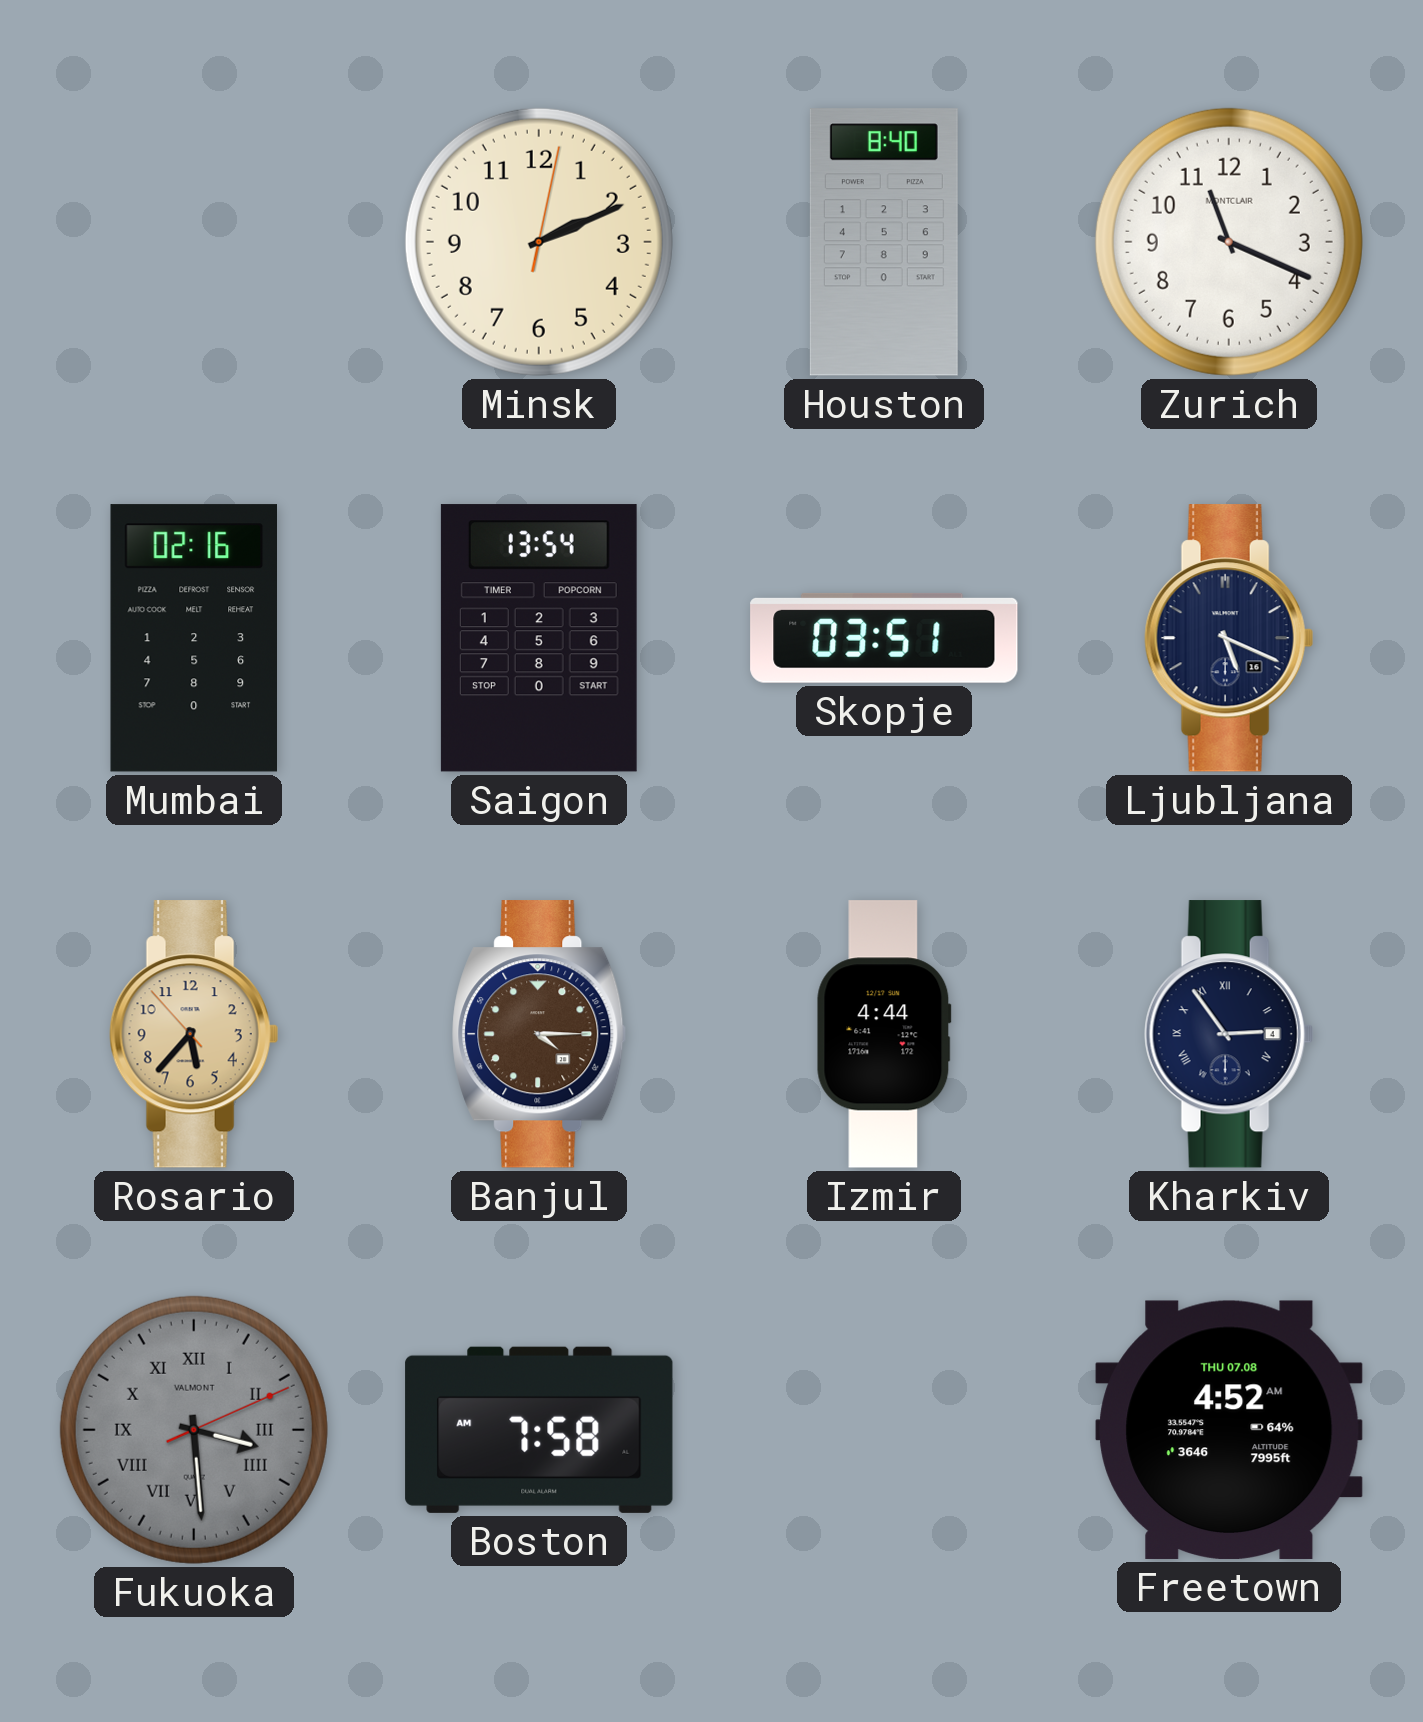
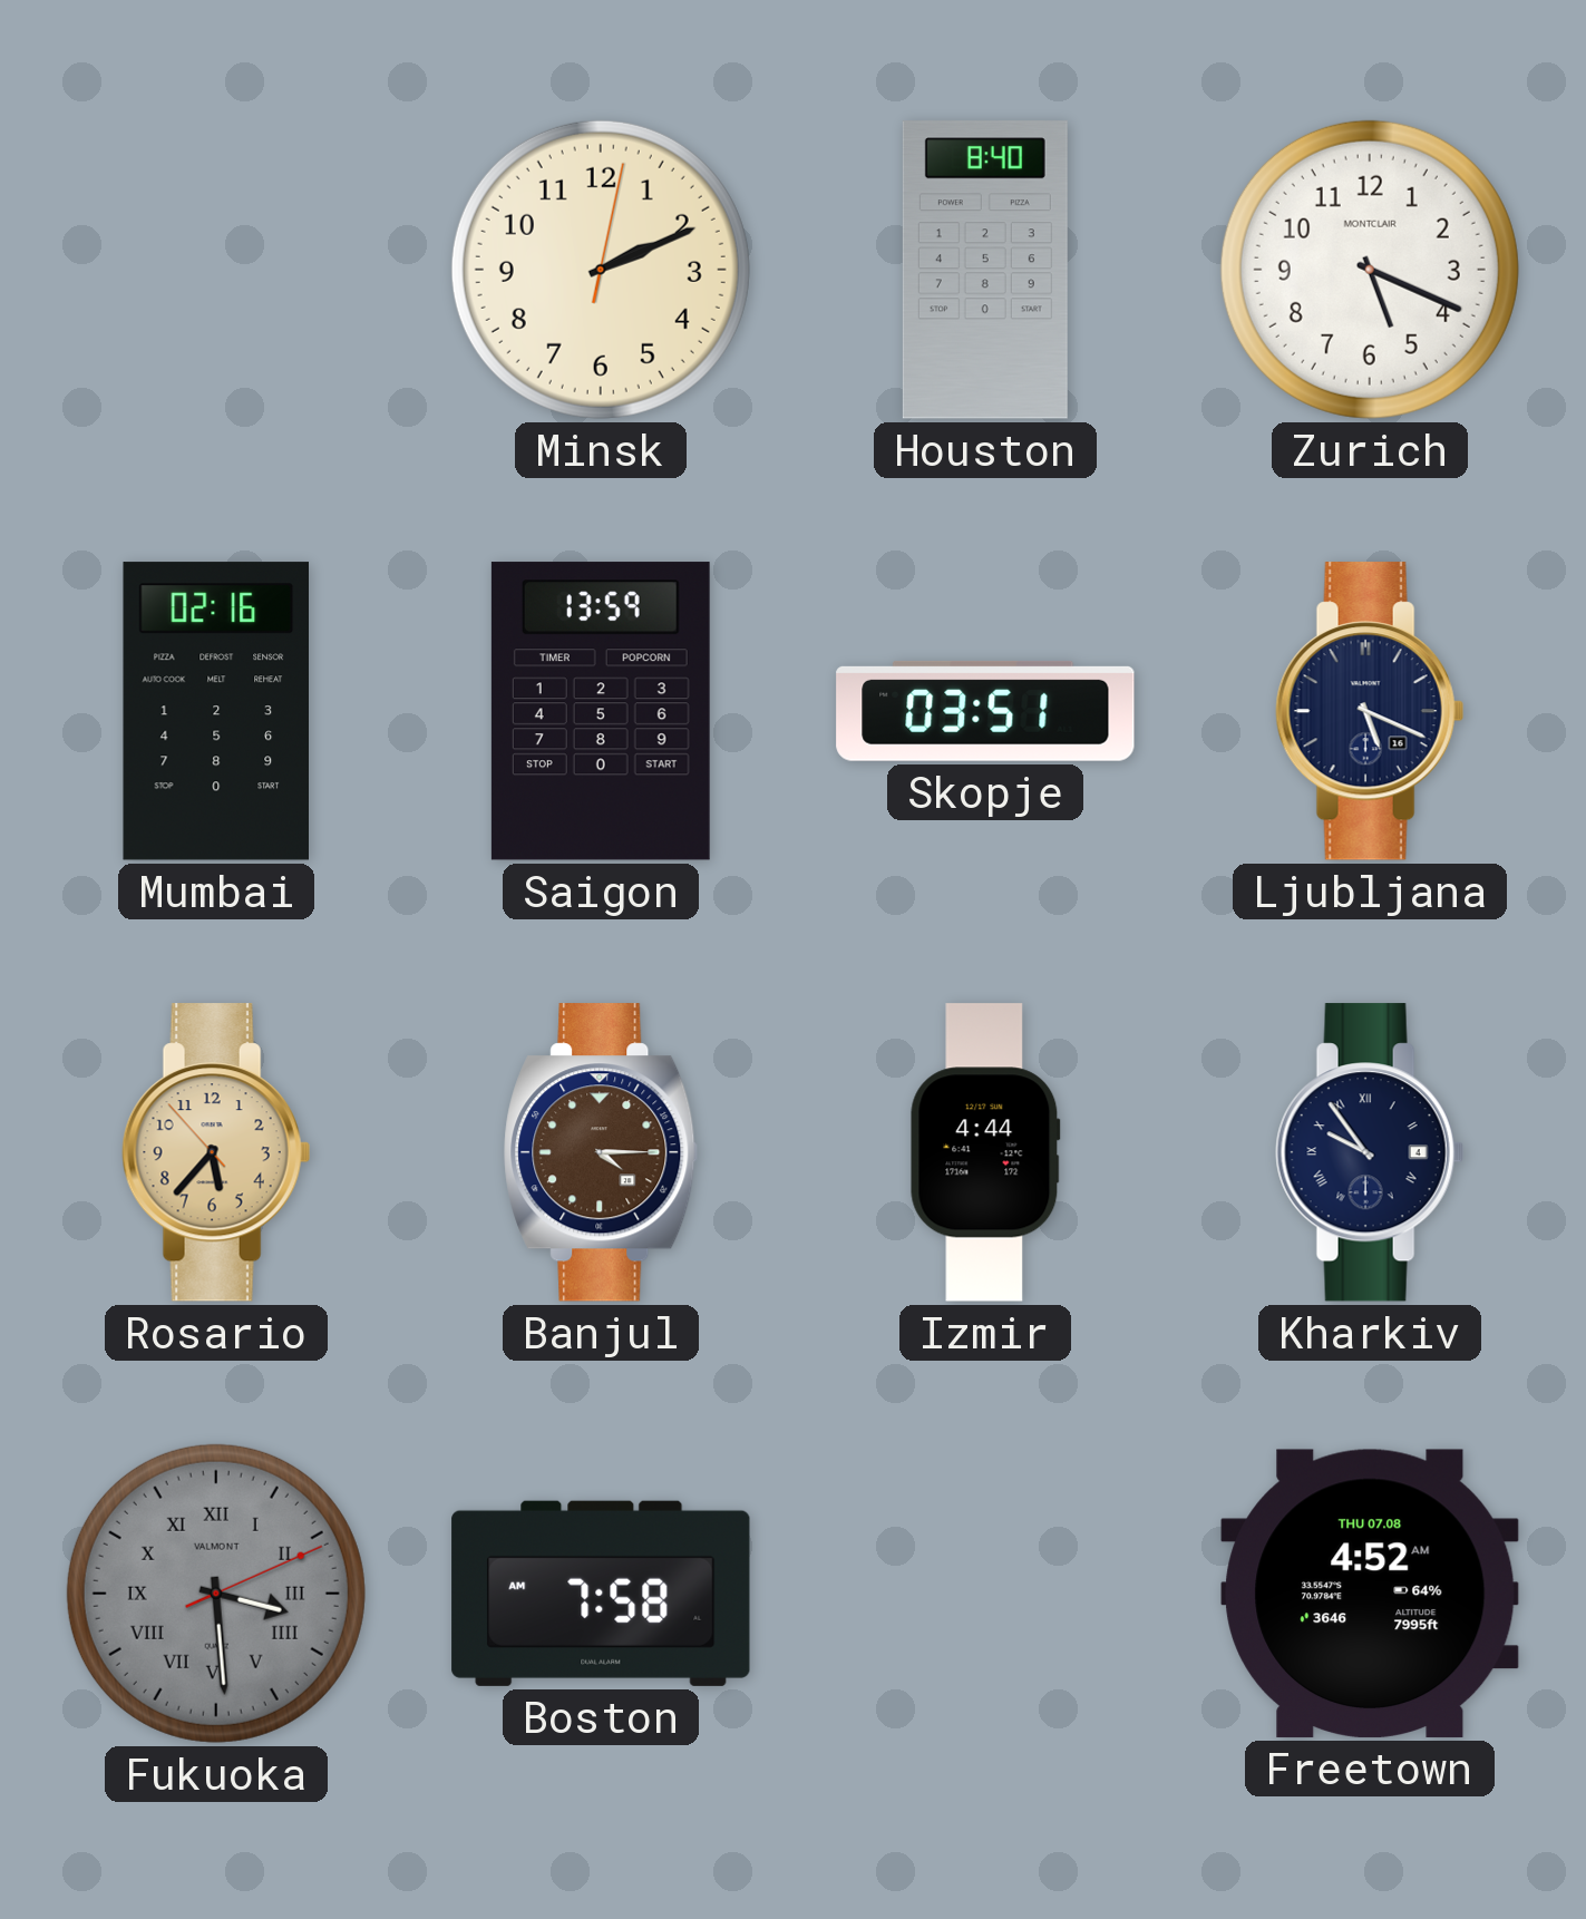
Zurich: 11:19 -> 5:19 (1370, 270)
Saigon: 13:54 -> 13:59 (601, 711)
Kharkiv: 2:54 -> 9:54 (1370, 1152)
